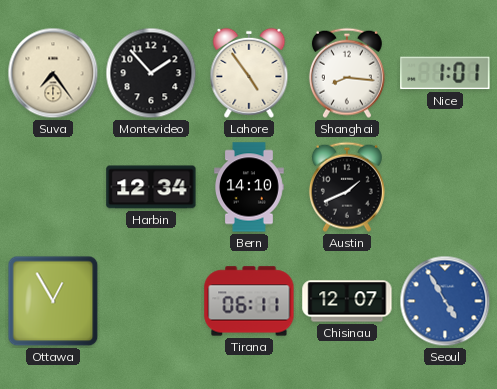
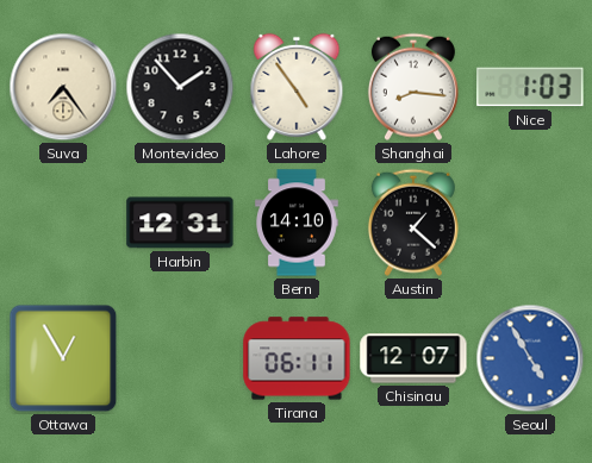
Nice: 1:01 -> 1:03 (530, 87)
Harbin: 12:34 -> 12:31 (180, 223)
Austin: 1:41 -> 1:22 (413, 223)
